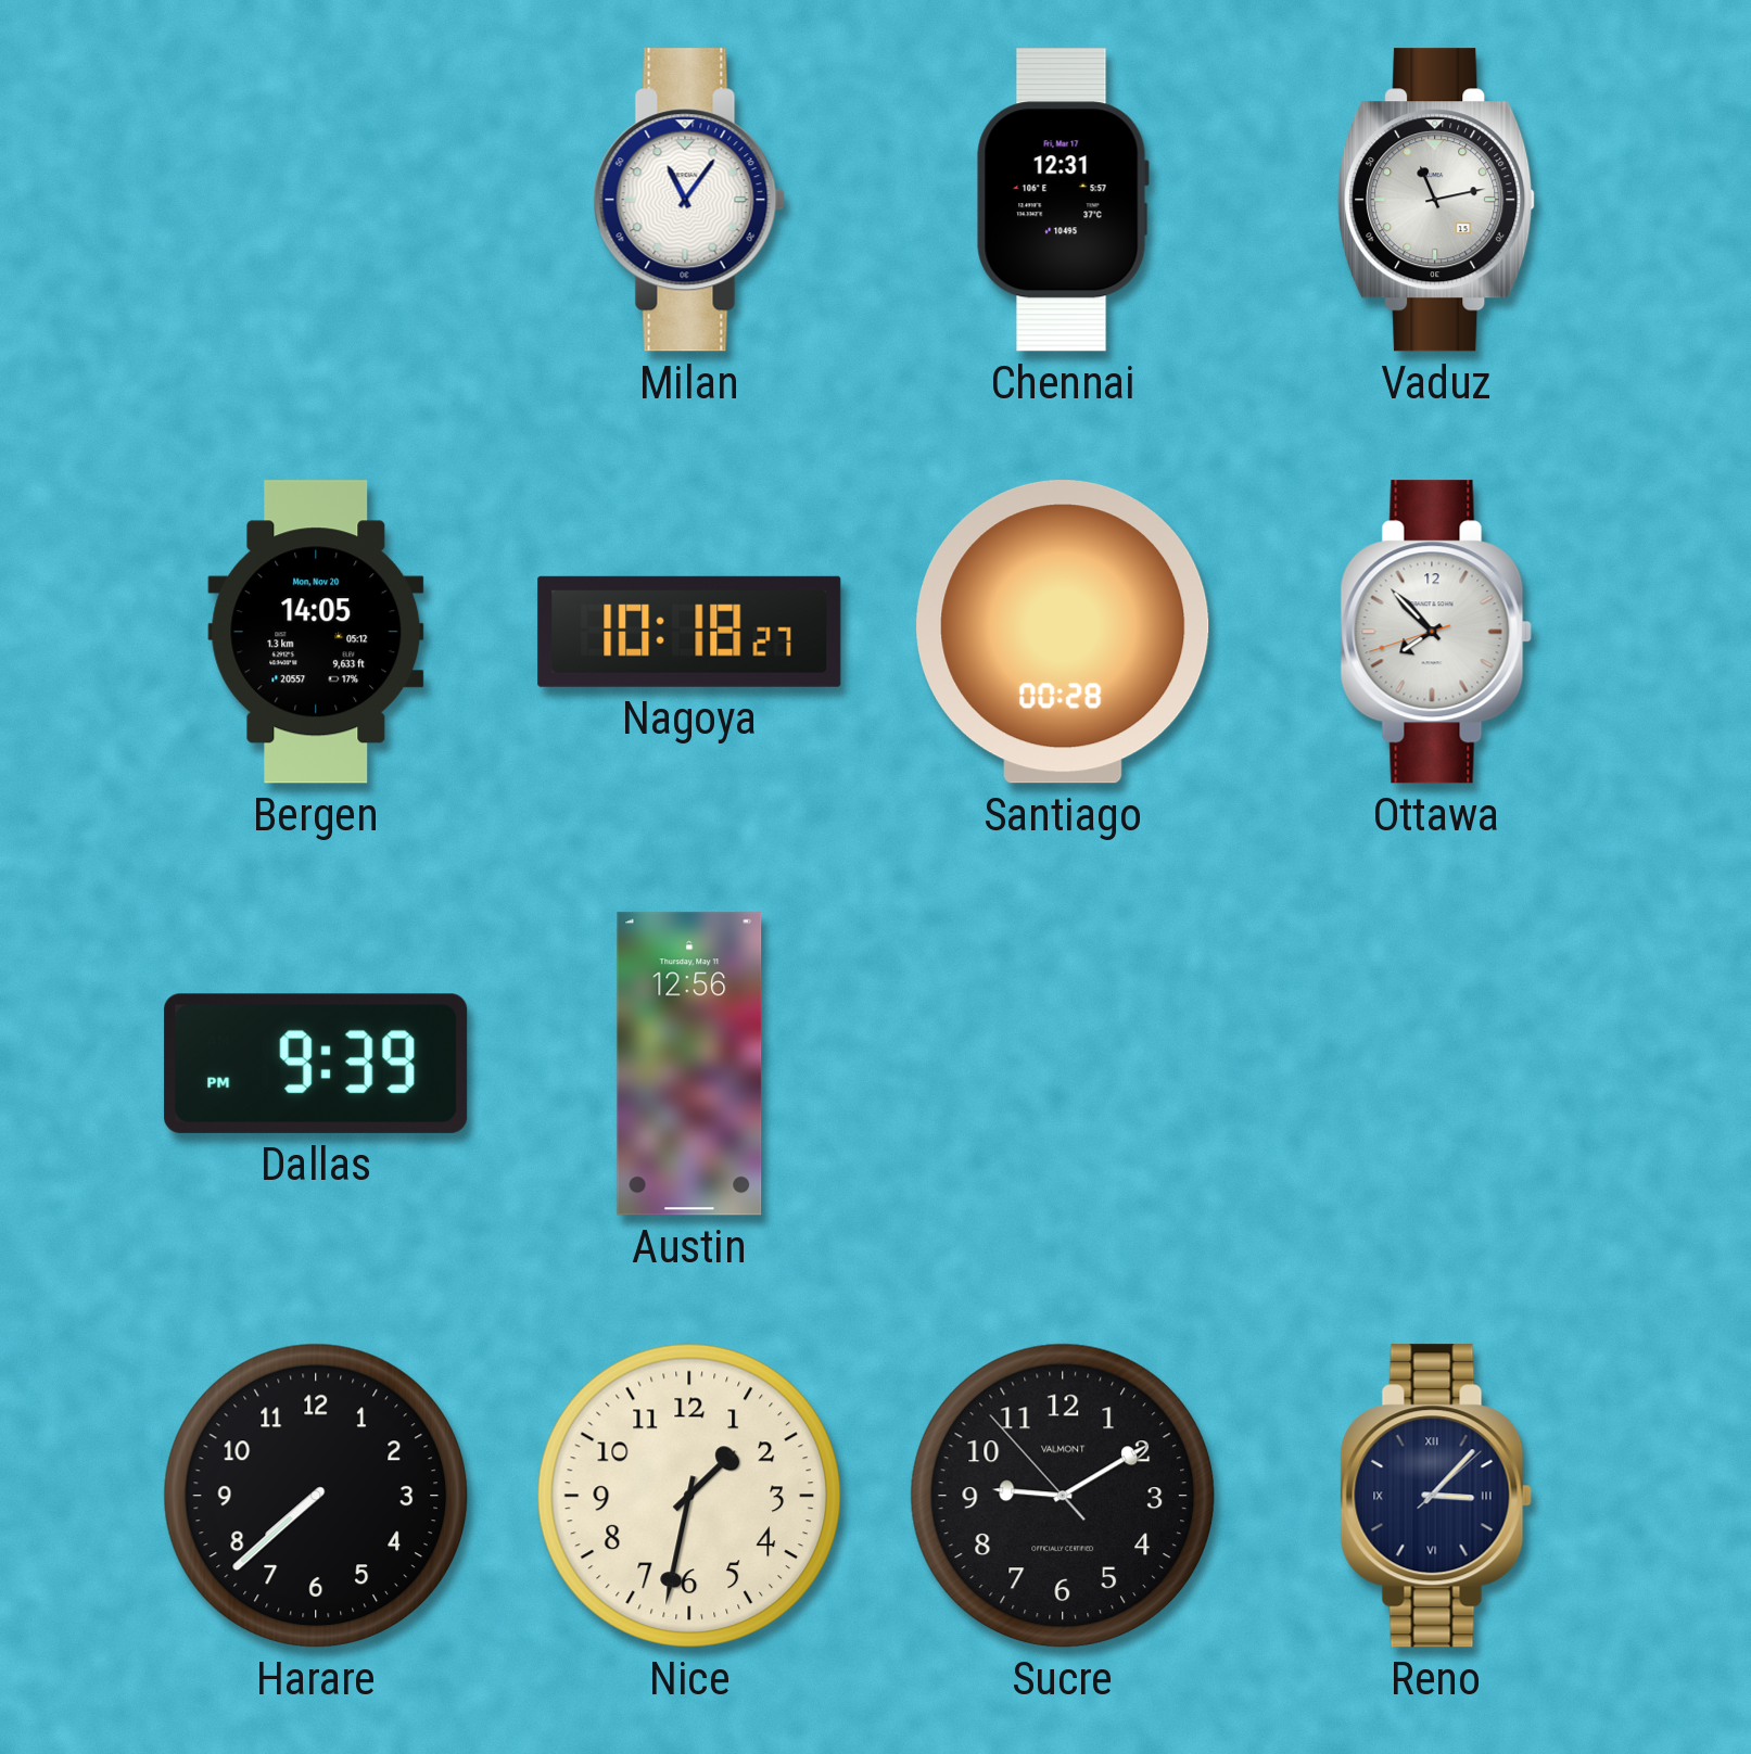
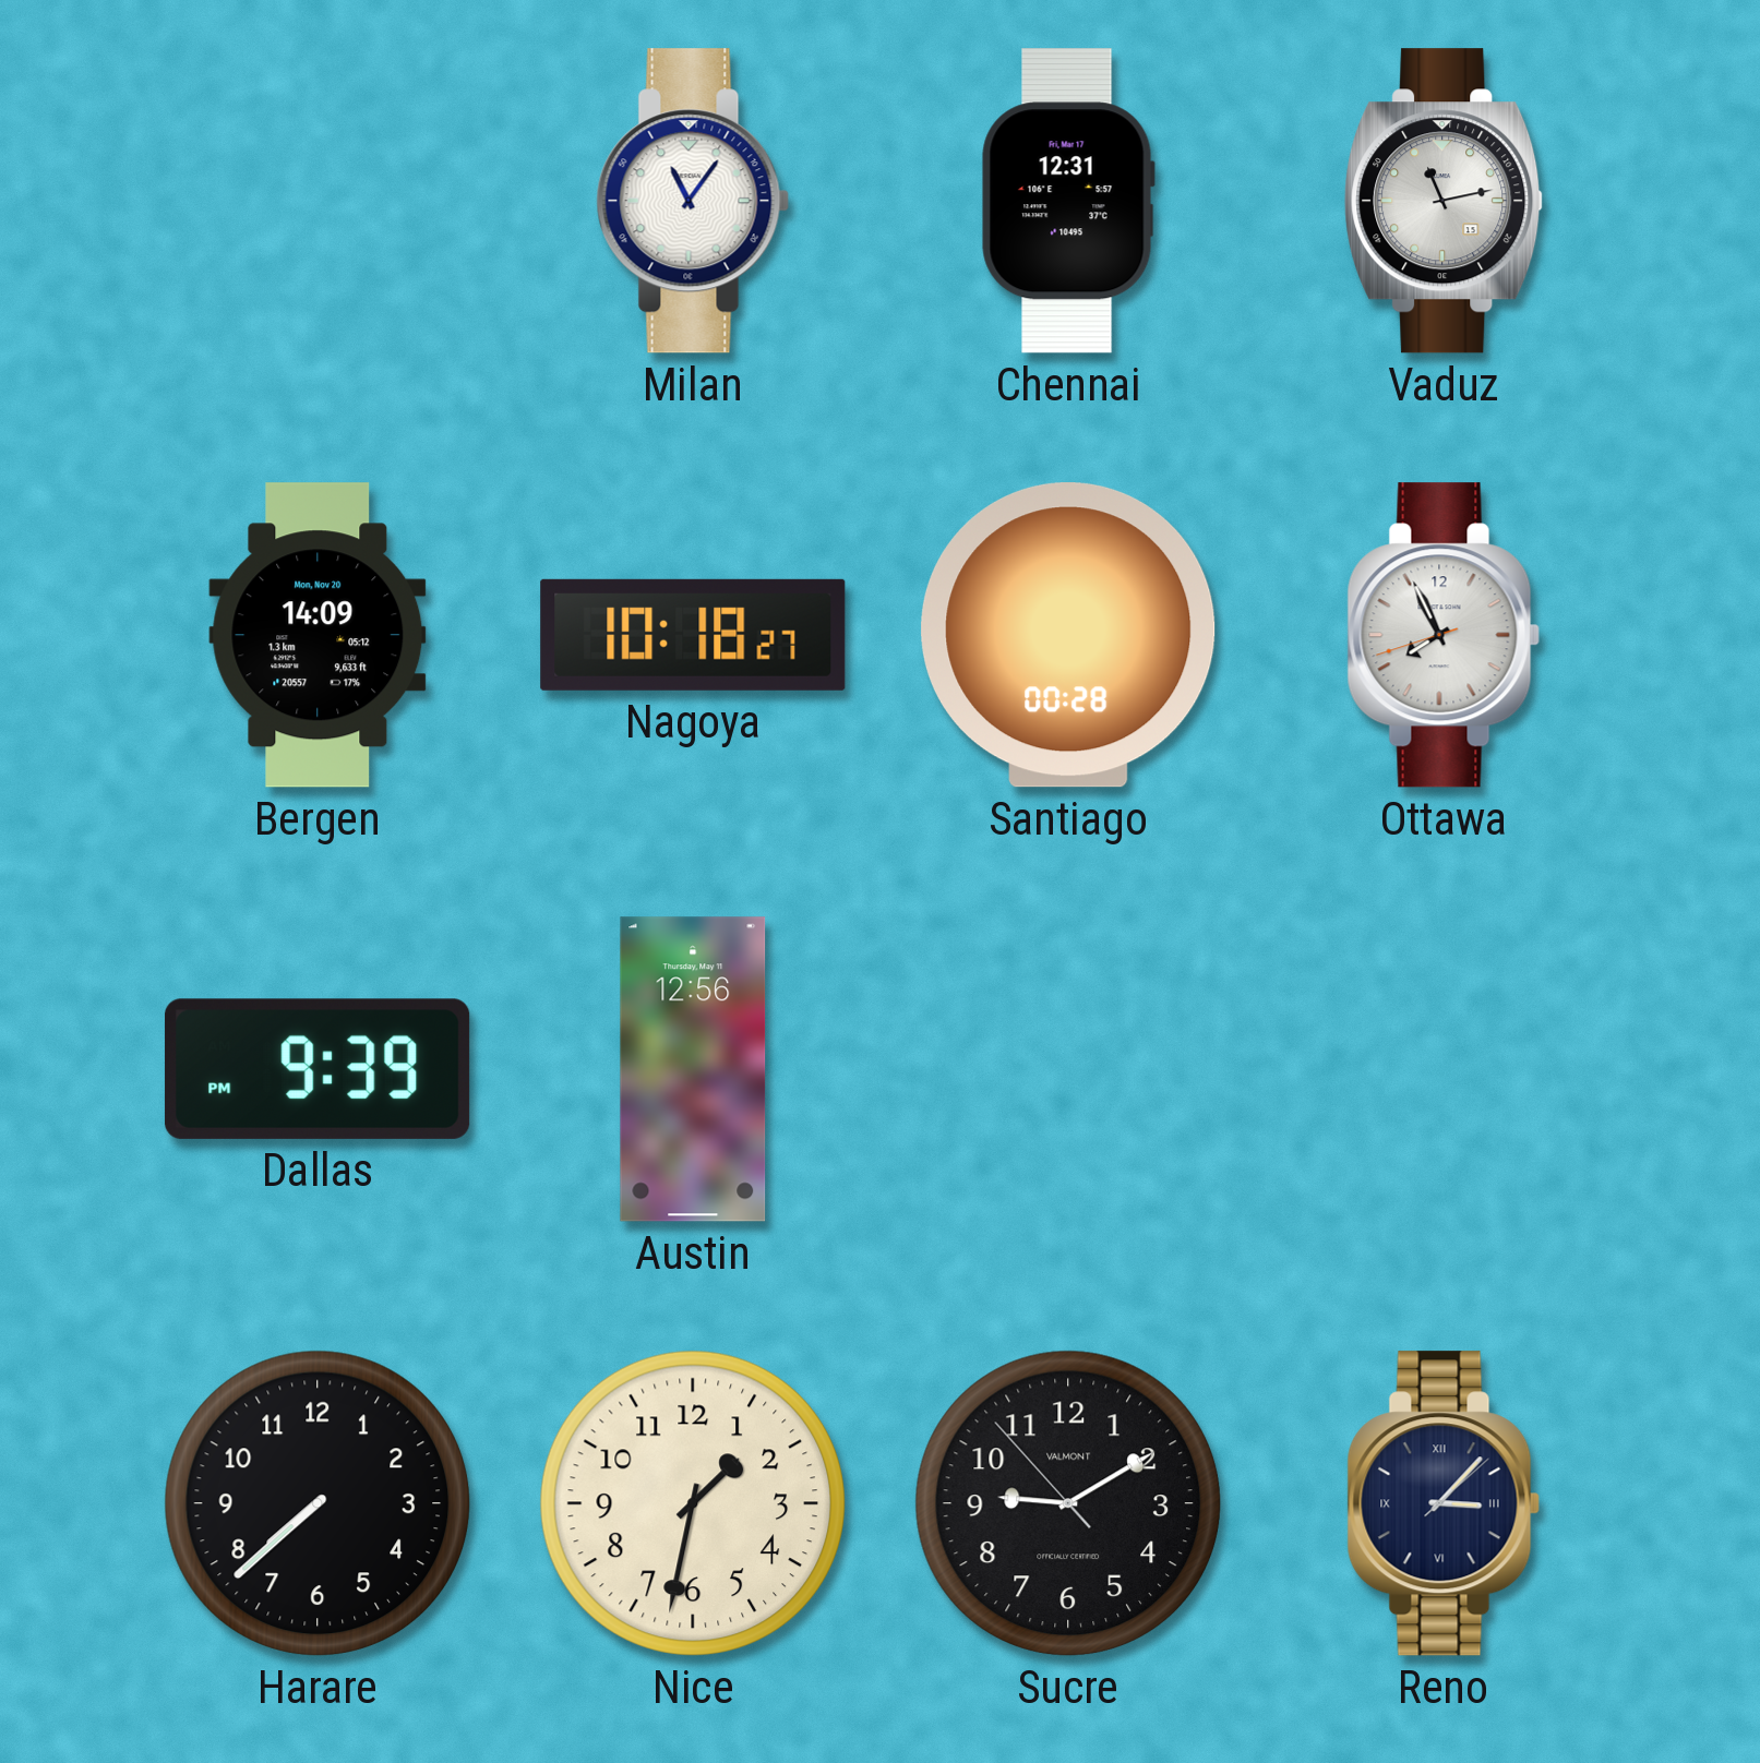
Bergen: 14:05 -> 14:09 (318, 635)
Ottawa: 7:52 -> 7:55 (1444, 635)
